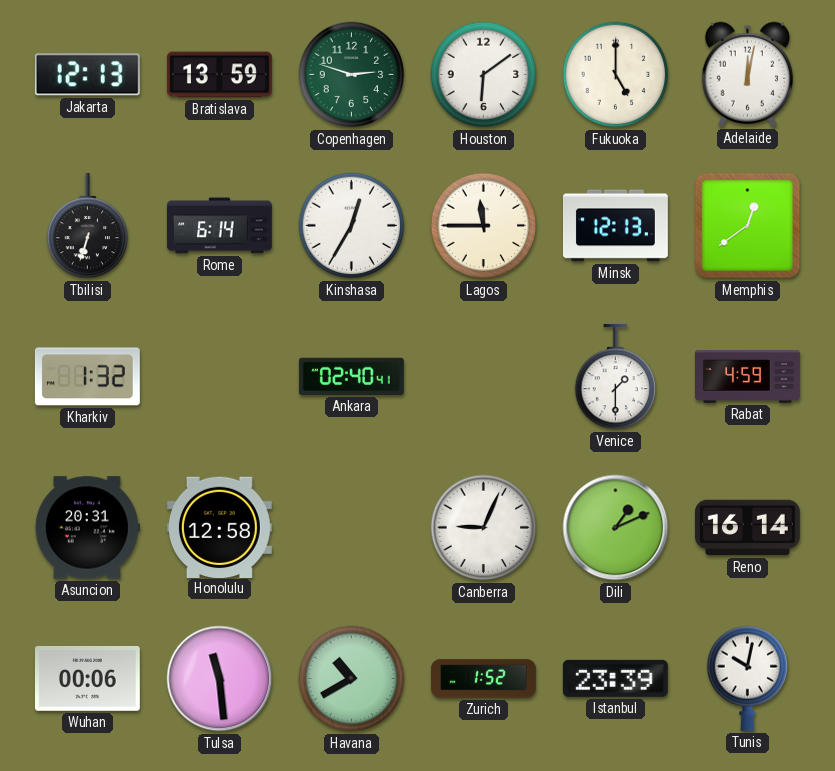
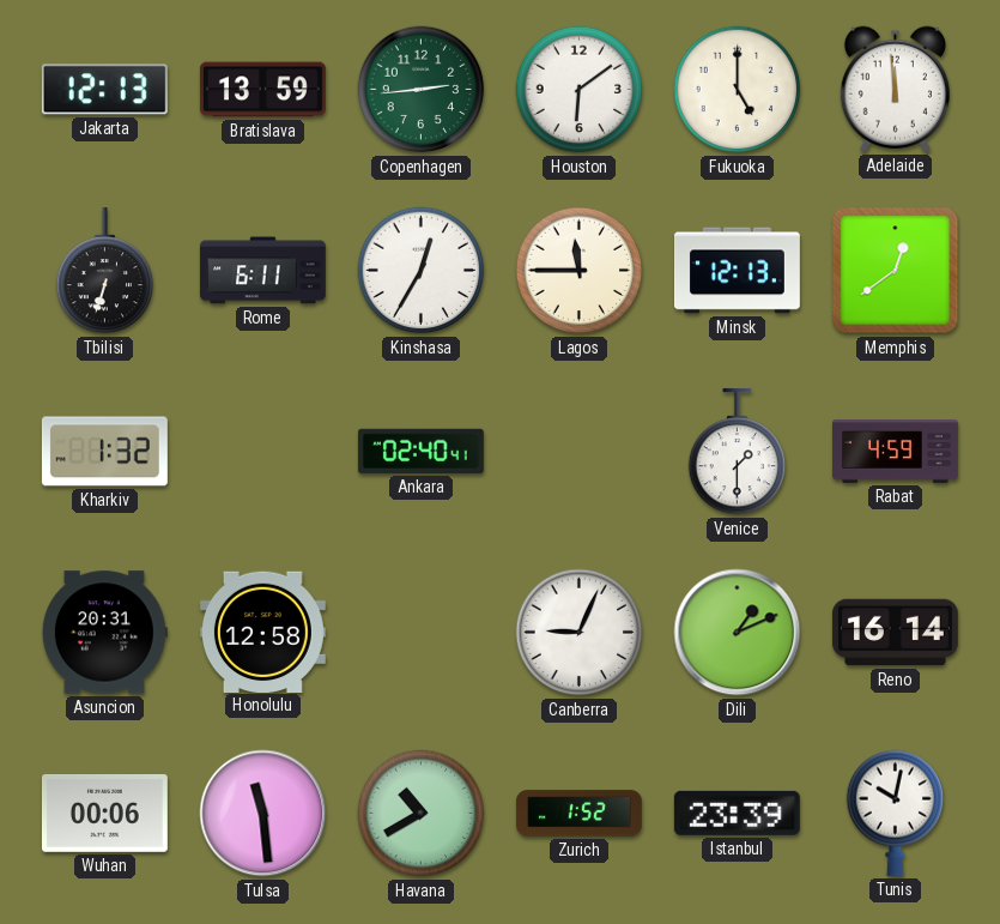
Copenhagen: 2:48 -> 2:44 (422, 90)
Adelaide: 12:02 -> 11:59 (895, 89)
Rome: 6:14 -> 6:11 (262, 271)
